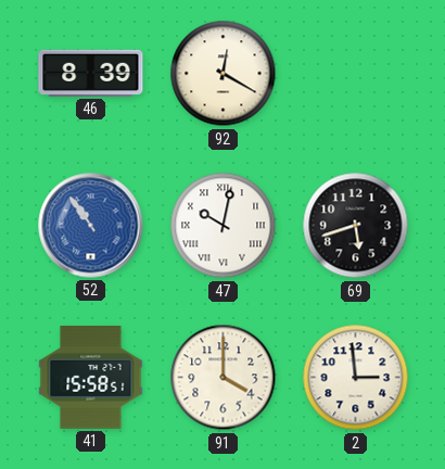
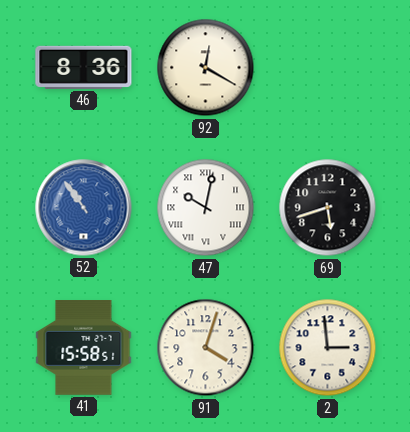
46: 8:39 -> 8:36 (84, 67)
91: 4:00 -> 4:03 (206, 348)
